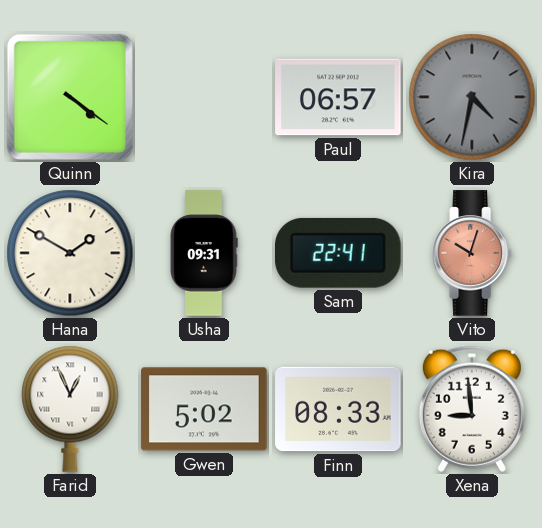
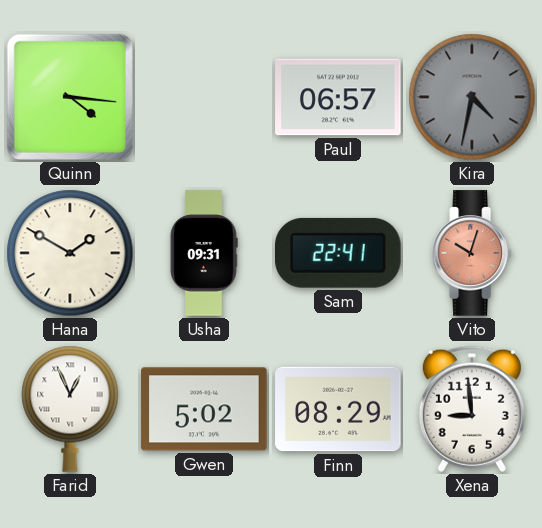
Quinn: 4:21 -> 4:16 (70, 97)
Finn: 08:33 -> 08:29 (338, 409)
